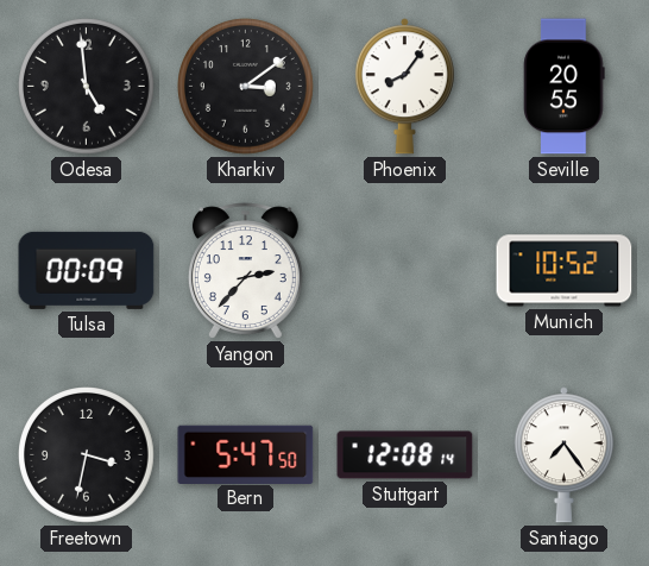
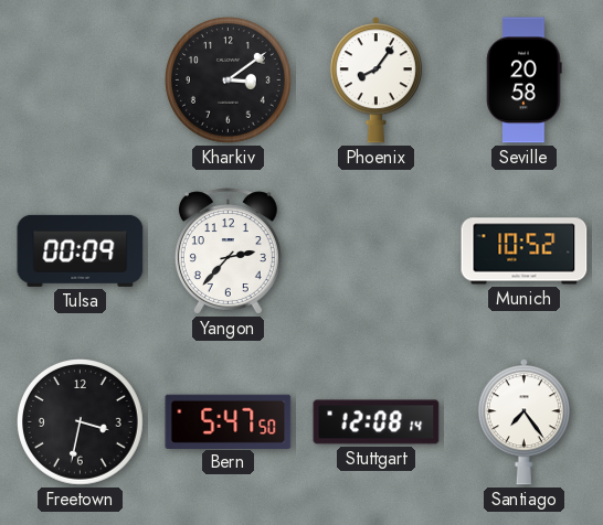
Odesa: 4:59 -> none (87, 87)
Seville: 20:55 -> 20:58 (525, 81)
